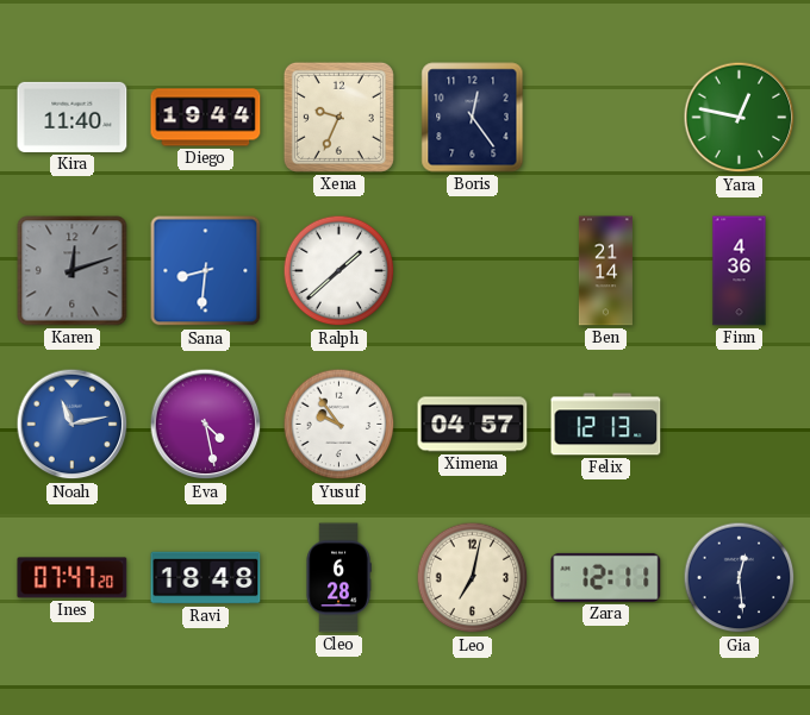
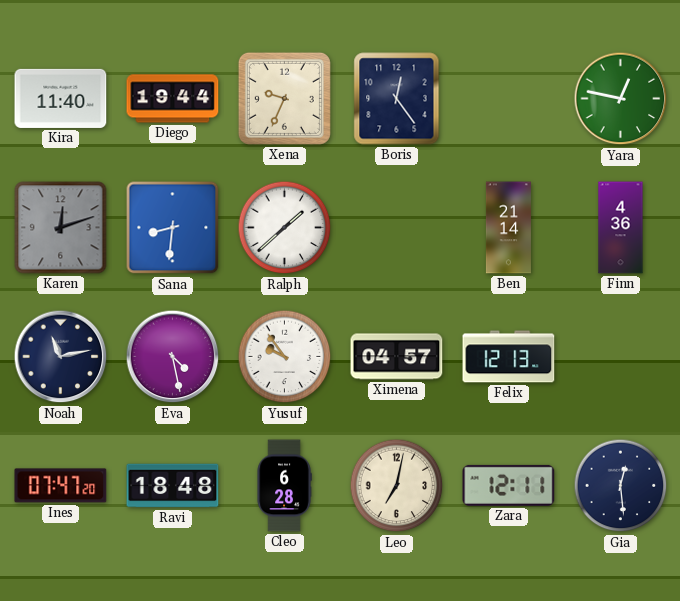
Noah dial: blue -> navy (61, 357)
